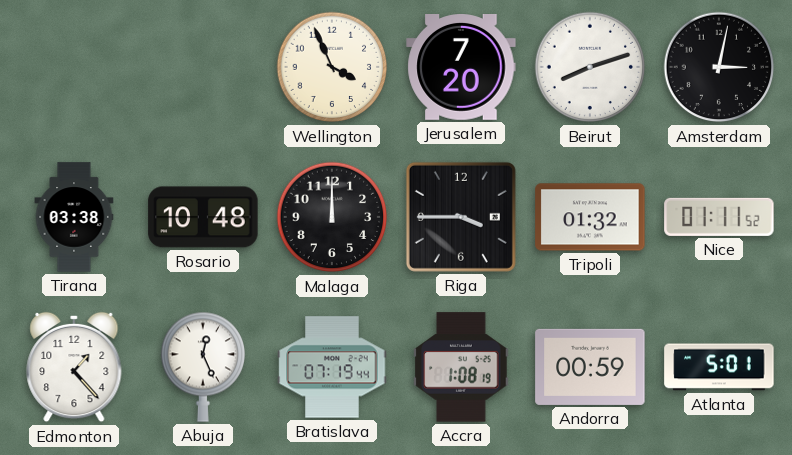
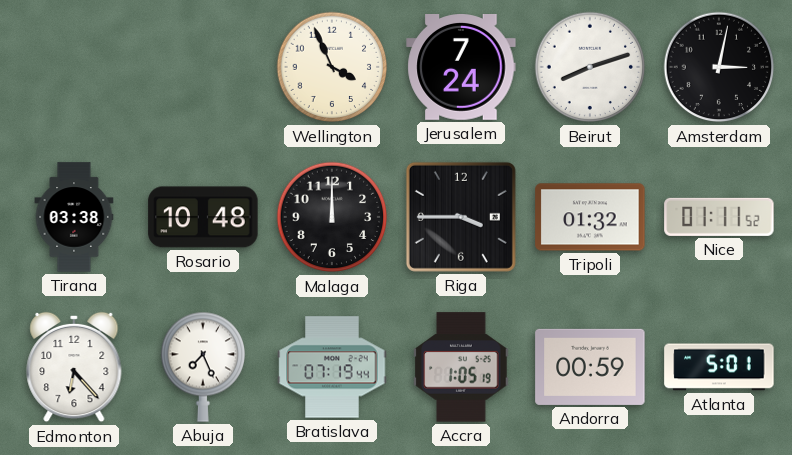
Jerusalem: 7:20 -> 7:24 (461, 68)
Edmonton: 1:23 -> 6:23 (74, 367)
Abuja: 12:26 -> 7:26 (202, 367)
Accra: 1:08 -> 1:05 (461, 367)
